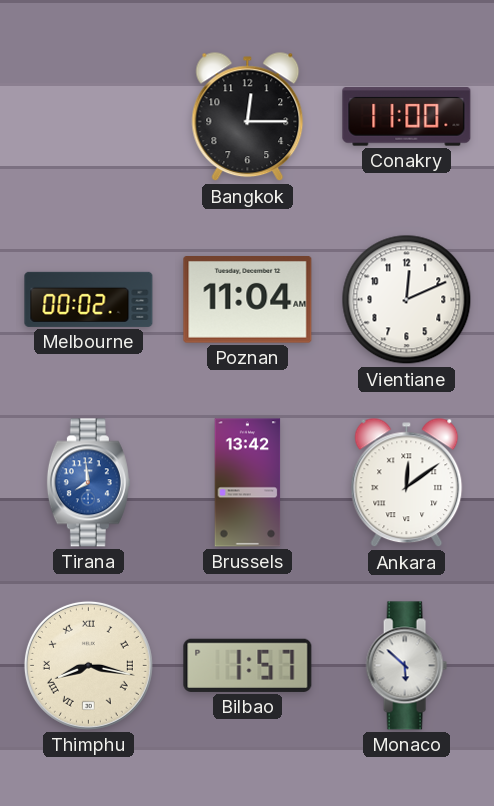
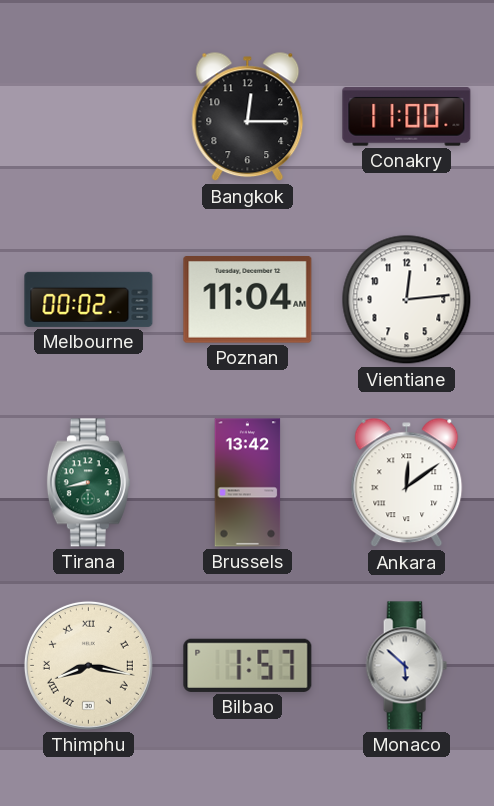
Vientiane: 12:11 -> 12:14 (407, 300)
Tirana: 7:59 -> 8:43 (88, 483)
Tirana dial: blue -> green (88, 483)
